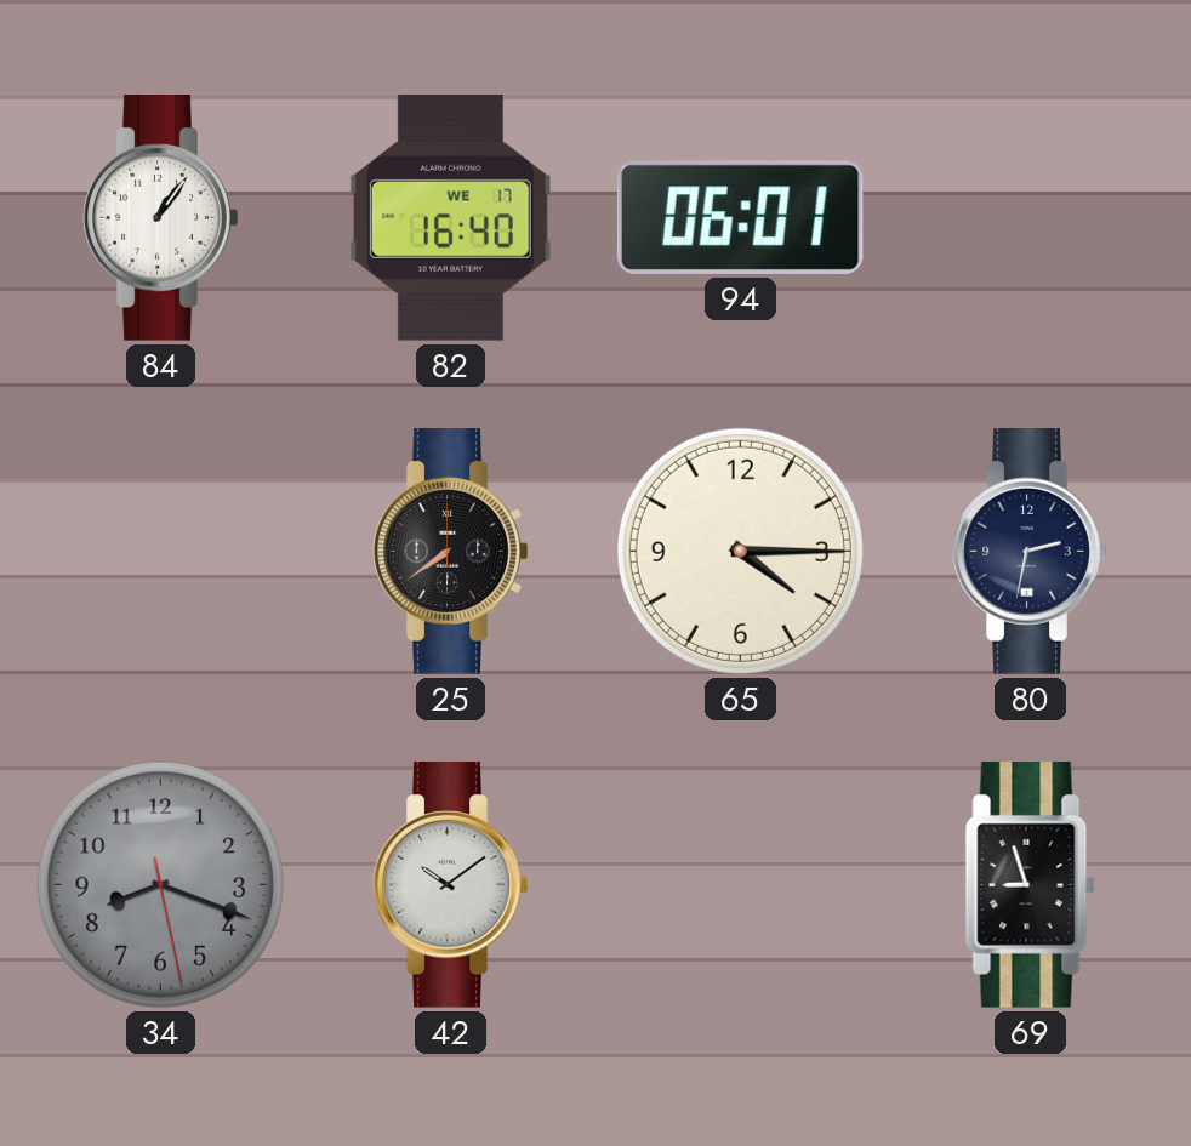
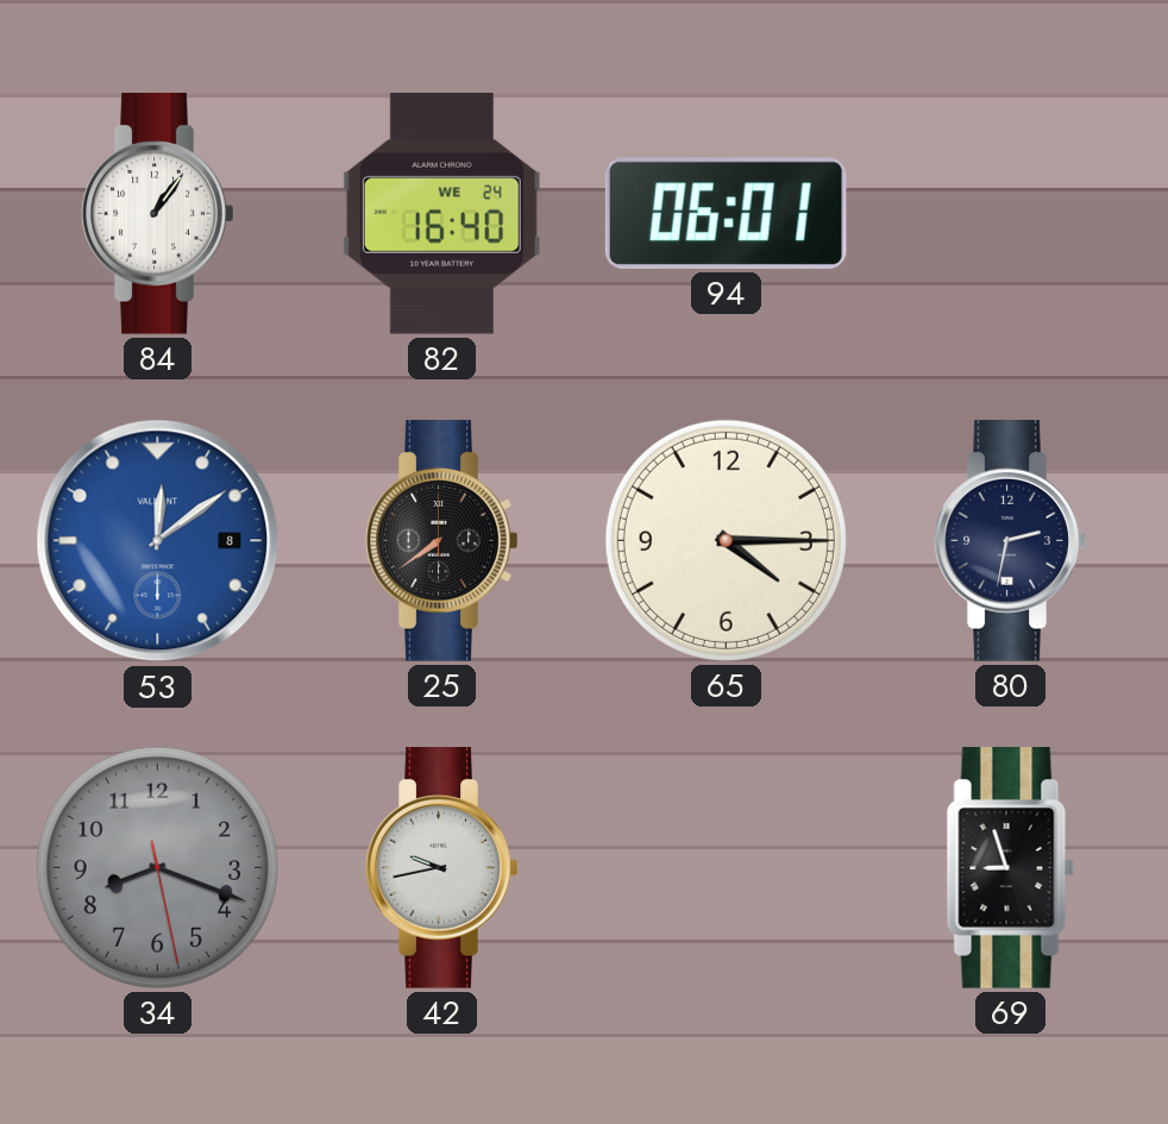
82 date: WE 17 -> WE 24 (441, 213)
53: none -> 12:09 (158, 541)
42: 10:09 -> 9:43 (442, 868)
